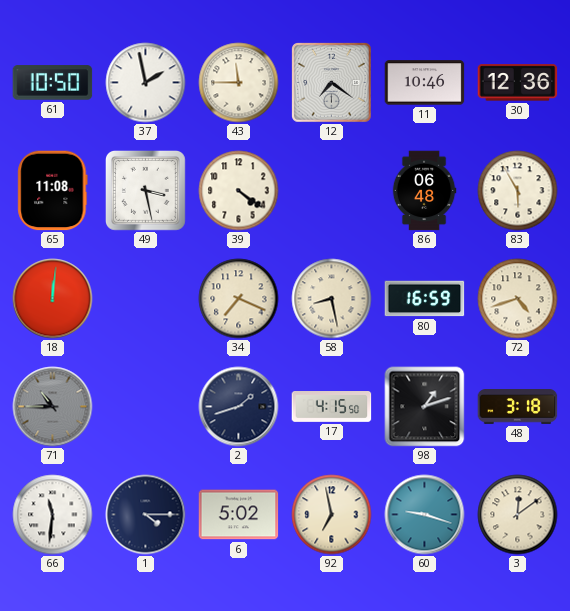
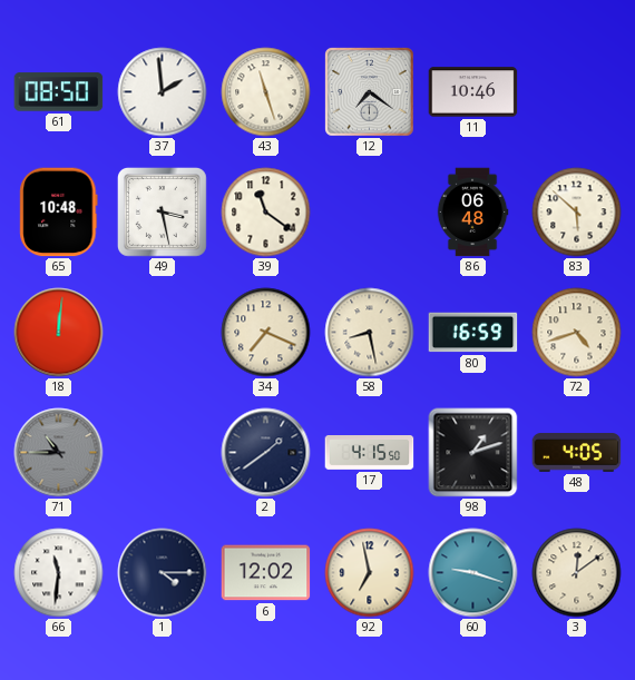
61: 10:50 -> 08:50 (59, 92)
37: 1:58 -> 1:59 (163, 92)
43: 11:45 -> 11:27 (266, 92)
30: 12:36 -> none (518, 83)
65: 11:08 -> 10:48 (59, 213)
39: 4:21 -> 11:21 (266, 213)
83: 5:55 -> 5:52 (577, 213)
2: 1:42 -> 1:39 (266, 453)
48: 3:18 -> 4:05 (577, 453)
6: 5:02 -> 12:02 (266, 573)
